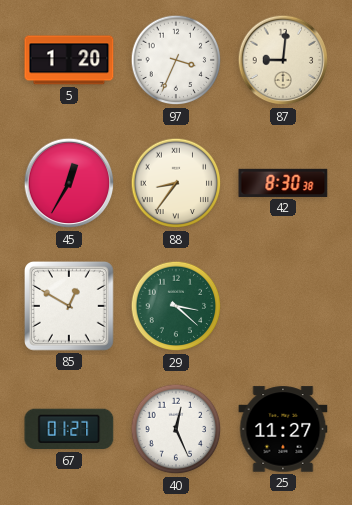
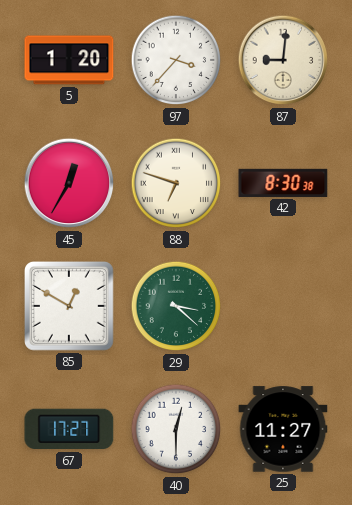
97: 3:34 -> 3:37 (176, 60)
88: 8:36 -> 6:48 (176, 183)
67: 01:27 -> 17:27 (69, 429)
40: 12:26 -> 12:30 (176, 429)
